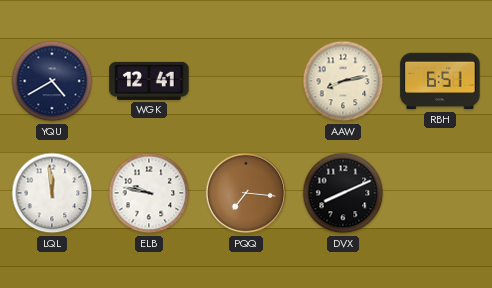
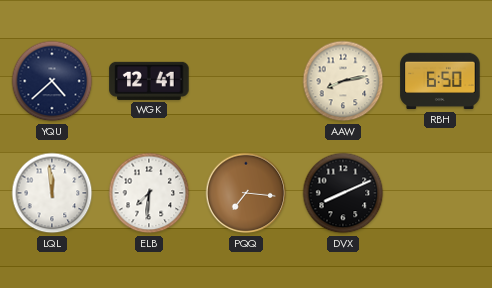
YQU: 4:40 -> 4:38 (52, 81)
RBH: 6:51 -> 6:50 (440, 81)
ELB: 9:47 -> 7:31 (149, 193)
